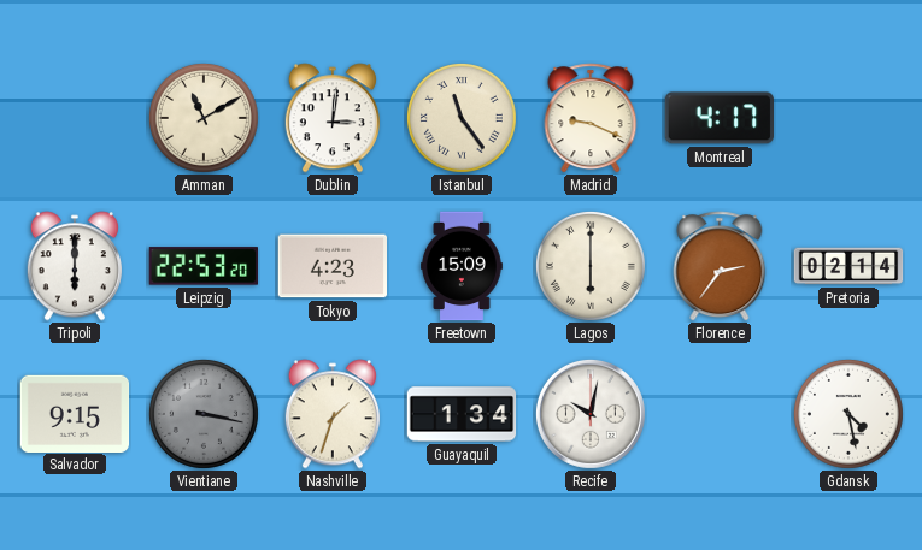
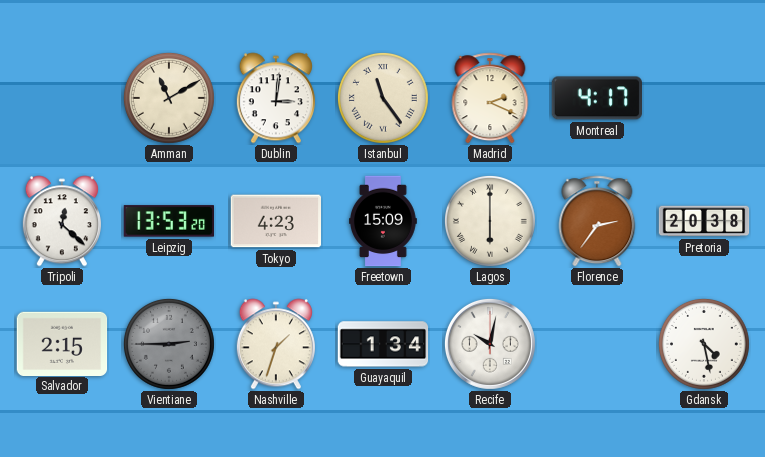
Madrid: 9:19 -> 2:19 (490, 98)
Tripoli: 6:00 -> 12:22 (62, 221)
Leipzig: 22:53 -> 13:53 (168, 221)
Pretoria: 02:14 -> 20:38 (704, 221)
Salvador: 9:15 -> 2:15 (62, 343)
Vientiane: 3:17 -> 2:45 (169, 344)
